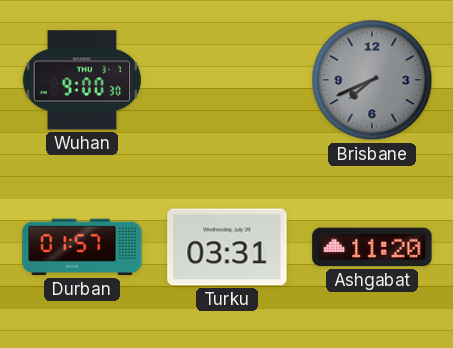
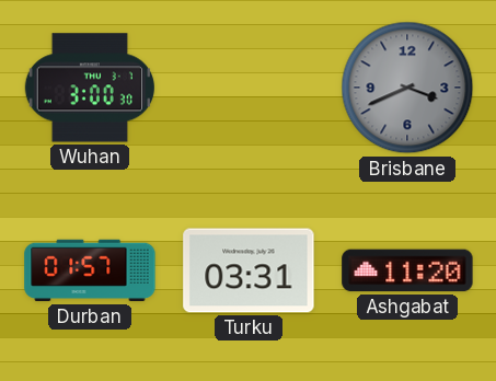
Wuhan: 9:00 -> 3:00 (90, 88)
Brisbane: 7:41 -> 3:41 (407, 88)
